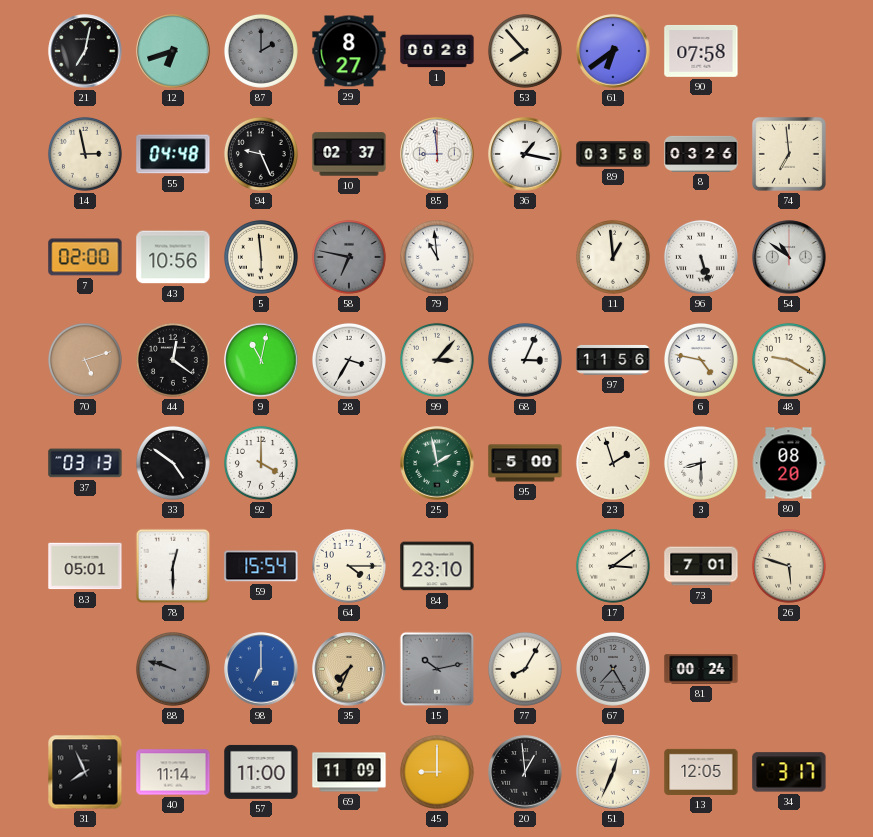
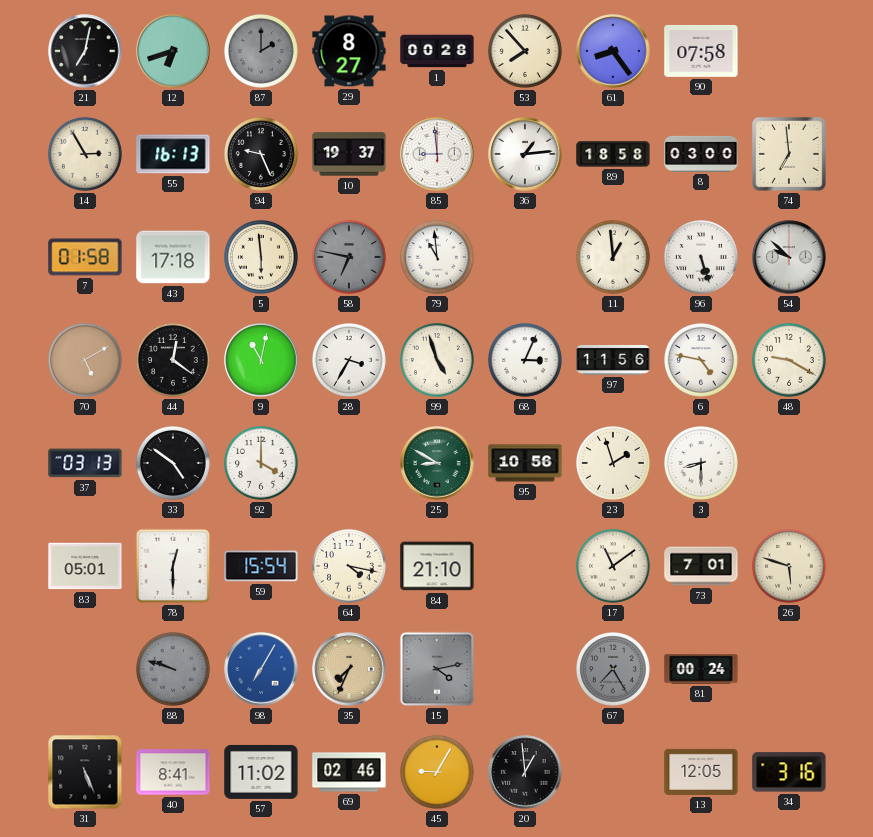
61: 6:39 -> 8:24 (613, 51)
14: 2:58 -> 2:55 (85, 154)
55: 04:48 -> 16:13 (173, 154)
10: 02:37 -> 19:37 (349, 154)
36: 1:17 -> 1:14 (525, 154)
89: 03:58 -> 18:58 (613, 154)
8: 03:26 -> 03:00 (701, 154)
7: 02:00 -> 01:58 (85, 257)
43: 10:56 -> 17:18 (173, 257)
54: 10:51 -> 9:52 (789, 257)
70: 5:12 -> 5:10 (85, 360)
99: 3:07 -> 4:57 (437, 360)
25: 1:58 -> 8:50 (437, 463)
95: 5:00 -> 10:56 (525, 463)
80: 08:20 -> none (789, 463)
64: 4:15 -> 4:17 (349, 566)
84: 23:10 -> 21:10 (437, 566)
17: 3:09 -> 11:09 (613, 566)
98: 7:00 -> 7:05 (261, 669)
15: 10:13 -> 4:13 (437, 669)
77: 8:05 -> none (525, 669)
31: 7:56 -> 5:26 (85, 772)
40: 11:14 -> 8:41 (173, 772)
57: 11:00 -> 11:02 (261, 772)
69: 11:09 -> 02:46 (349, 772)
45: 9:00 -> 9:05 (437, 772)
51: 12:34 -> none (613, 772)
34: 3:17 -> 3:16 (789, 772)
